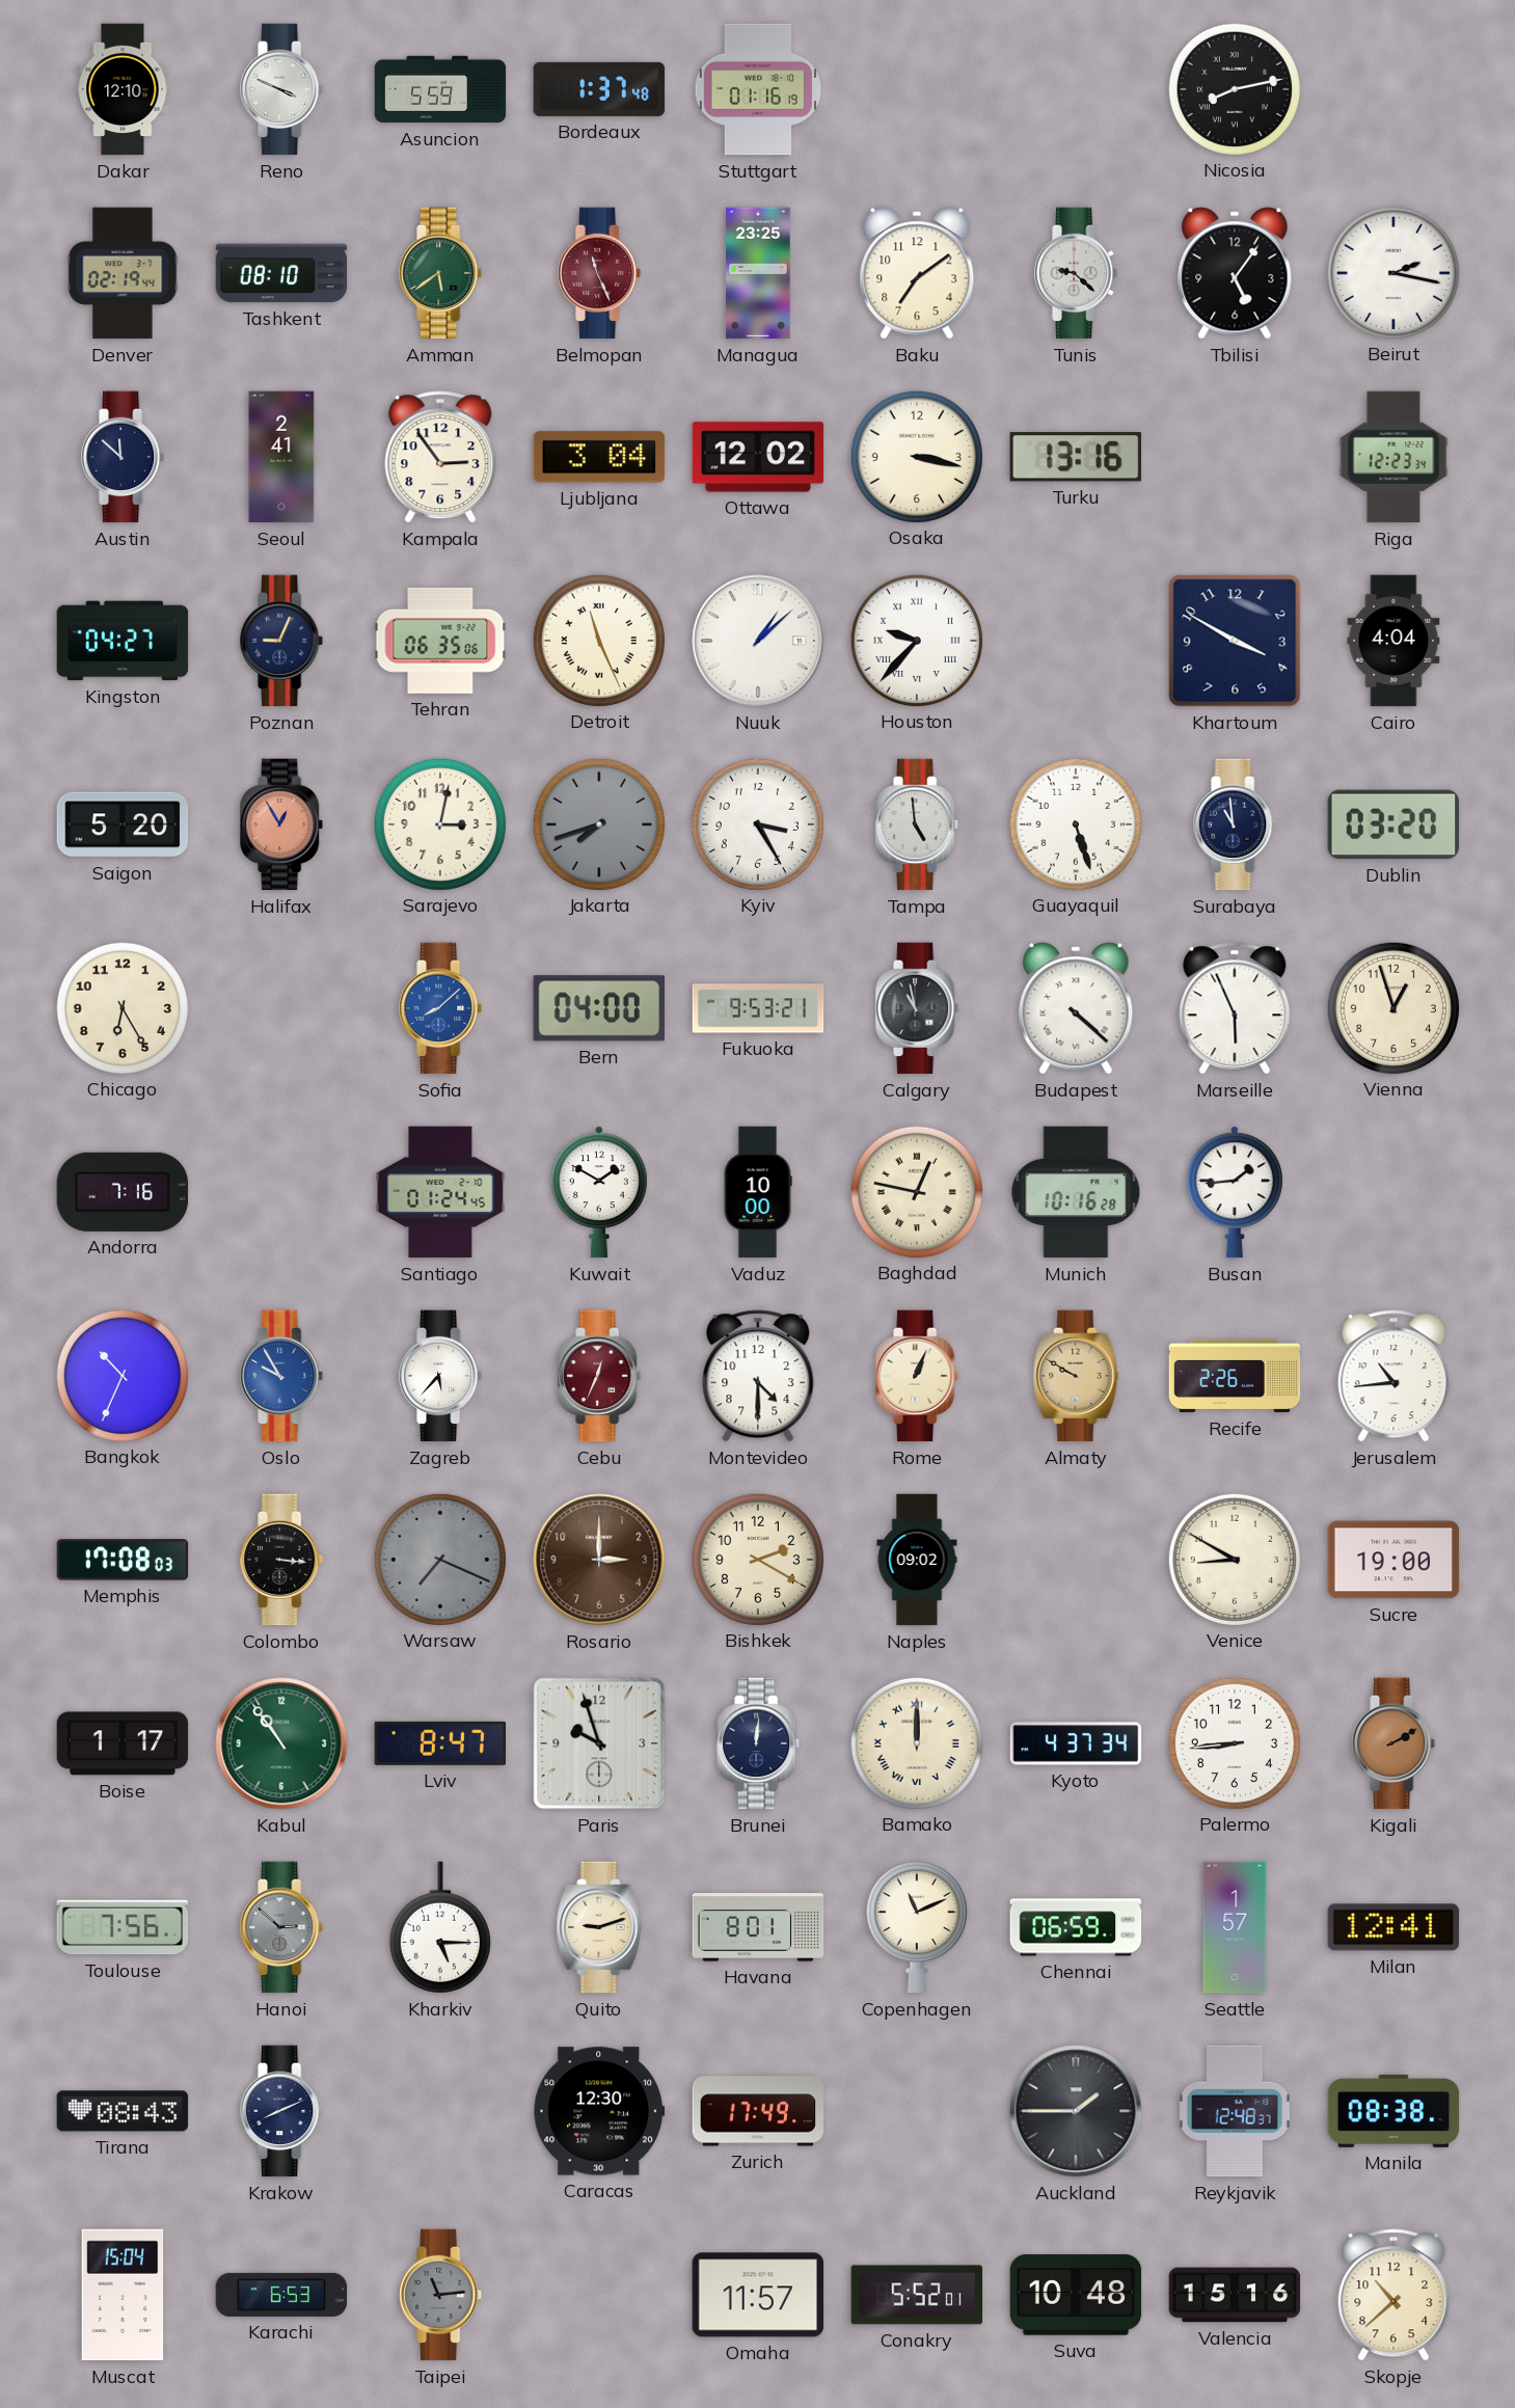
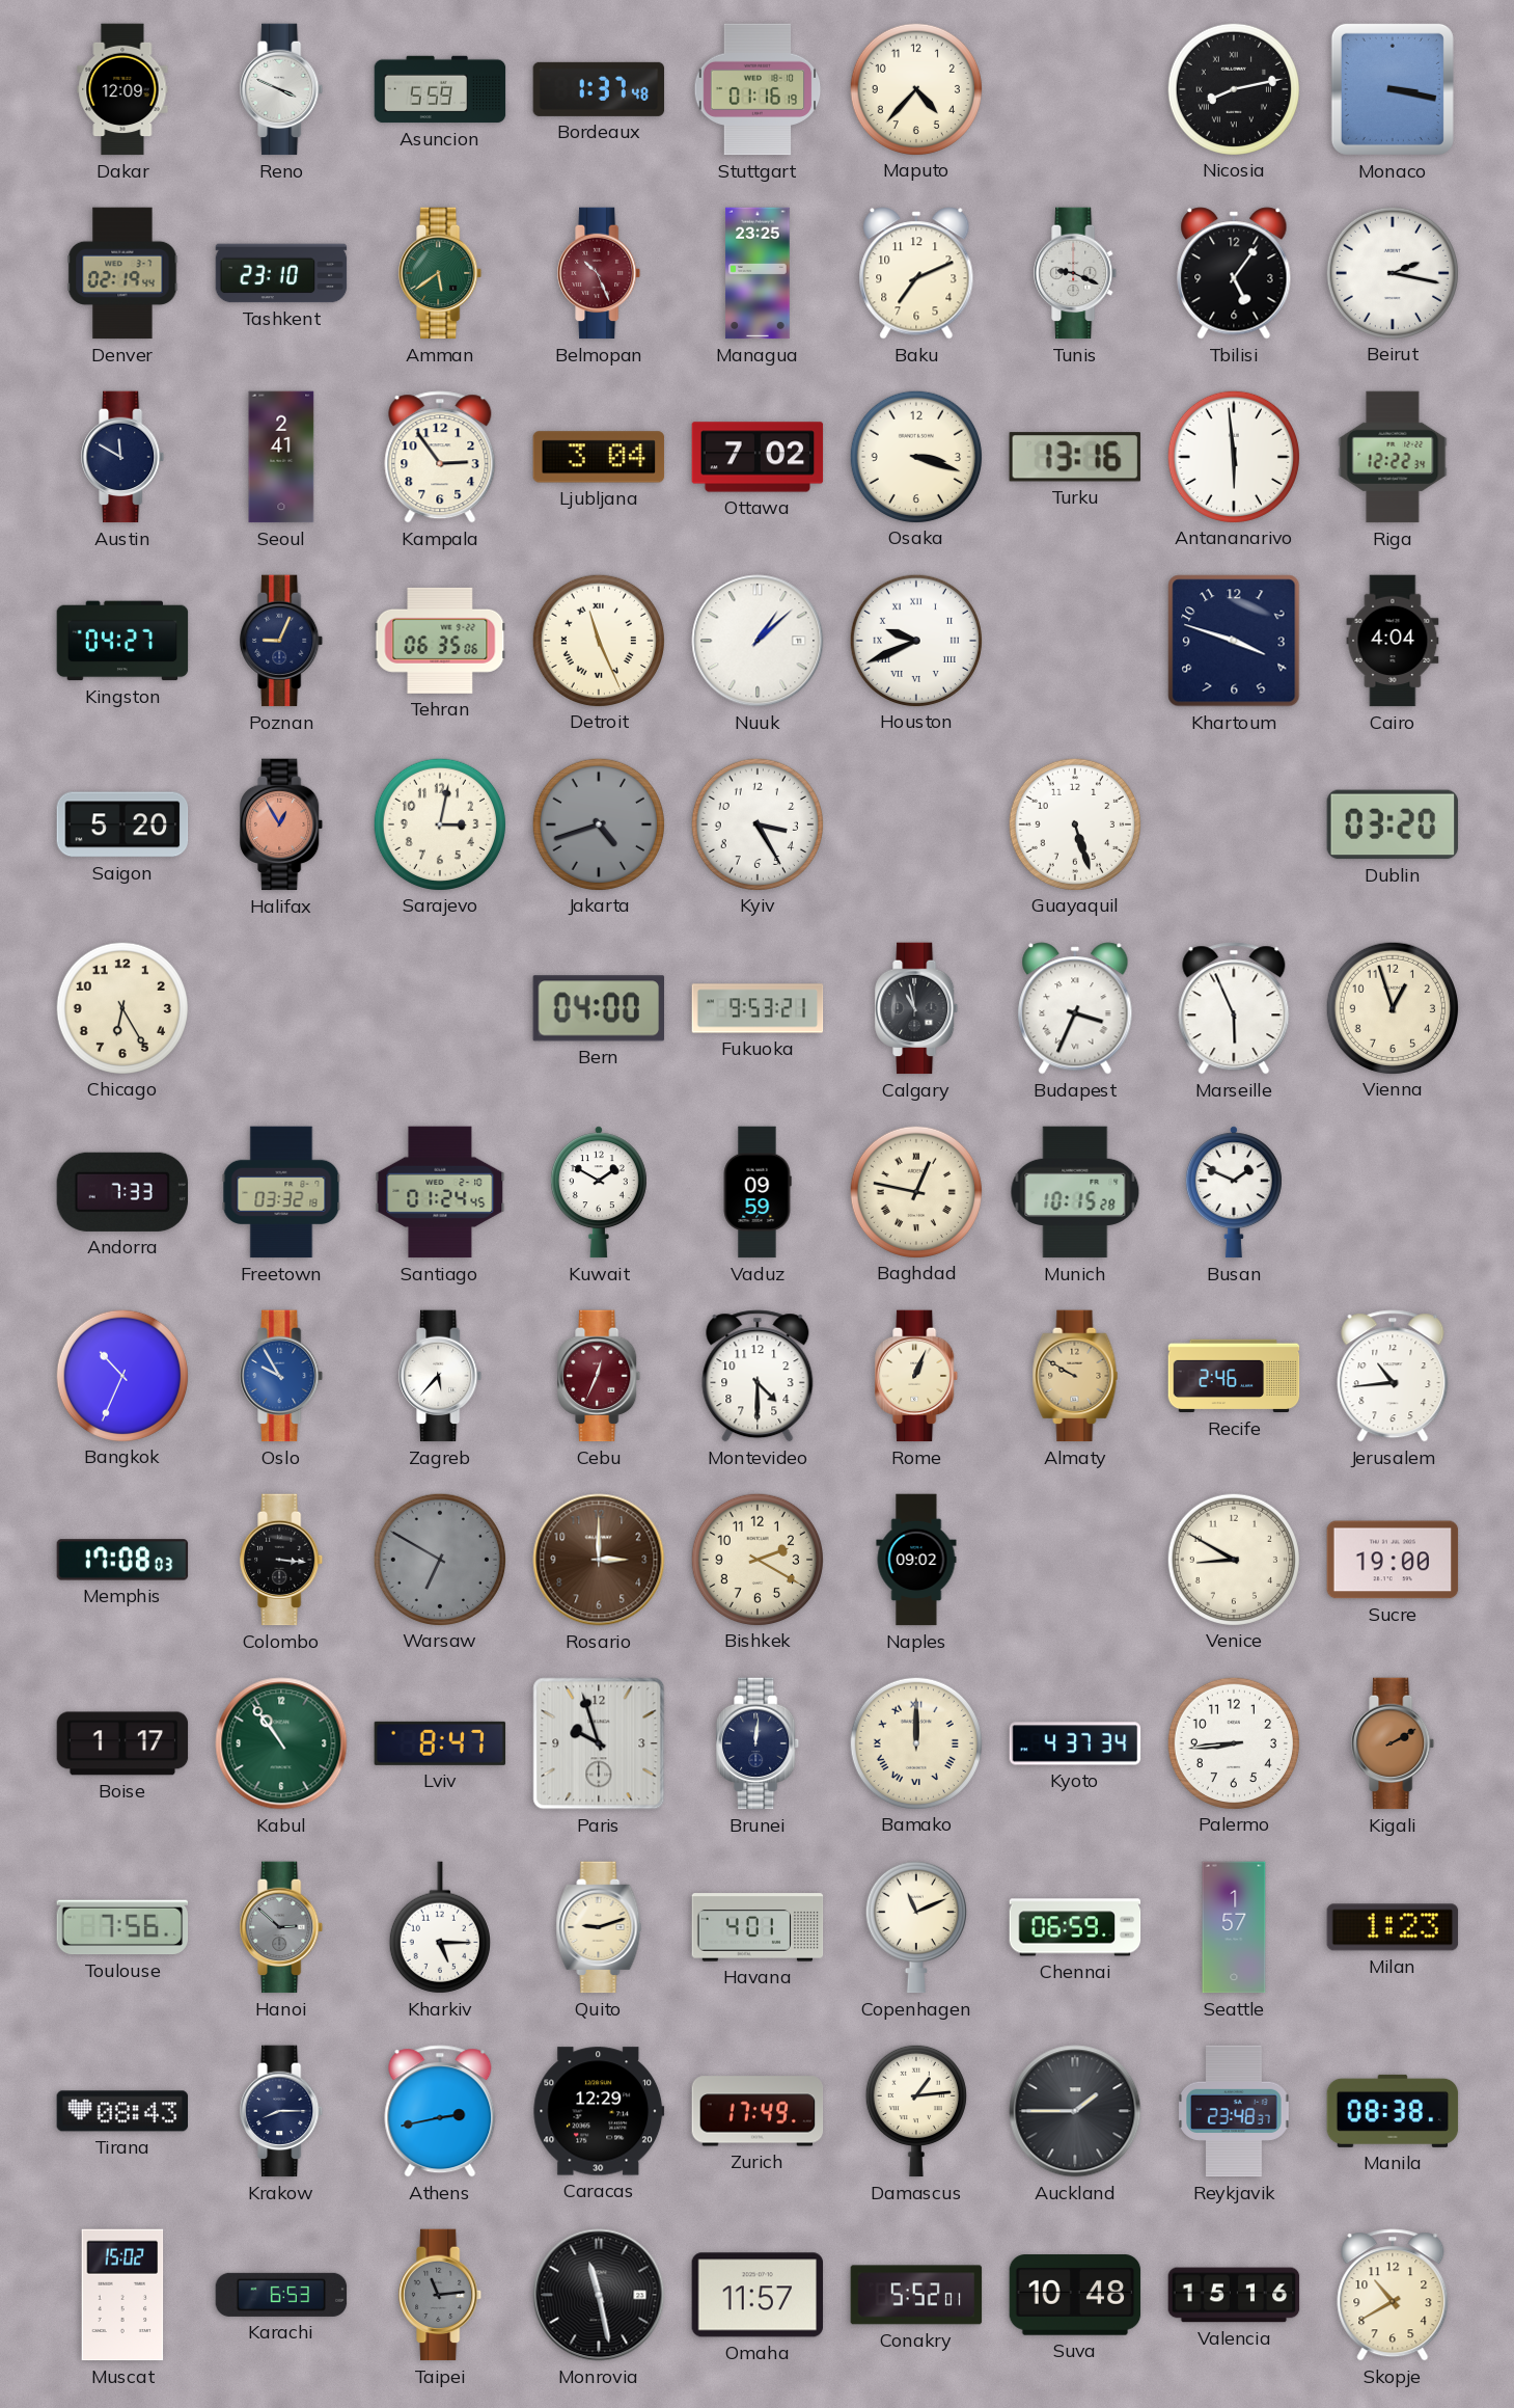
Dakar: 12:10 -> 12:09 (122, 89)
Maputo: none -> 4:37 (915, 88)
Monaco: none -> 3:17 (1393, 89)
Tashkent: 08:10 -> 23:10 (281, 273)
Belmopan: 11:26 -> 10:26 (600, 273)
Baku: 7:09 -> 7:11 (916, 273)
Tunis: 9:22 -> 9:19 (1076, 273)
Austin: 11:52 -> 11:50 (123, 457)
Ottawa: 12:02 -> 7:02 (758, 457)
Osaka: 3:17 -> 3:18 (915, 456)
Antananarivo: none -> 5:59 (1233, 456)
Riga: 12:23 -> 12:22 (1393, 457)
Houston: 9:37 -> 9:41 (915, 640)
Khartoum: 3:50 -> 3:48 (1234, 641)
Jakarta: 7:42 -> 4:42 (598, 823)
Tampa: 4:59 -> none (918, 824)
Surabaya: 10:59 -> none (1236, 824)
Sofia: 8:08 -> none (441, 1008)
Budapest: 4:22 -> 3:34 (1075, 1008)
Andorra: 7:16 -> 7:33 (122, 1192)
Freetown: none -> 03:32 (281, 1192)
Vaduz: 10:00 -> 09:59 (758, 1192)
Munich: 10:16 -> 10:15 (1075, 1192)
Busan: 1:44 -> 1:49 (1234, 1192)
Recife: 2:26 -> 2:46 (1234, 1376)
Warsaw: 7:19 -> 6:50 (439, 1559)
Havana: 8:01 -> 4:01 (758, 1927)
Milan: 12:41 -> 1:23 (1393, 1927)
Krakow: 8:11 -> 8:15 (282, 2111)
Athens: none -> 2:43 (440, 2111)
Caracas: 12:30 -> 12:29 (599, 2111)
Damascus: none -> 1:14 (916, 2111)
Reykjavik: 12:48 -> 23:48 (1235, 2111)
Muscat: 15:04 -> 15:02 (122, 2295)
Monrovia: none -> 11:28 (599, 2295)
Skopje: 10:38 -> 10:40 (1393, 2295)
